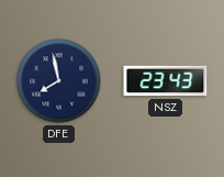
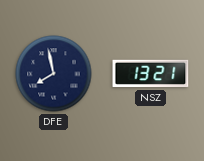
NSZ: 23:43 -> 13:21 (151, 74)
